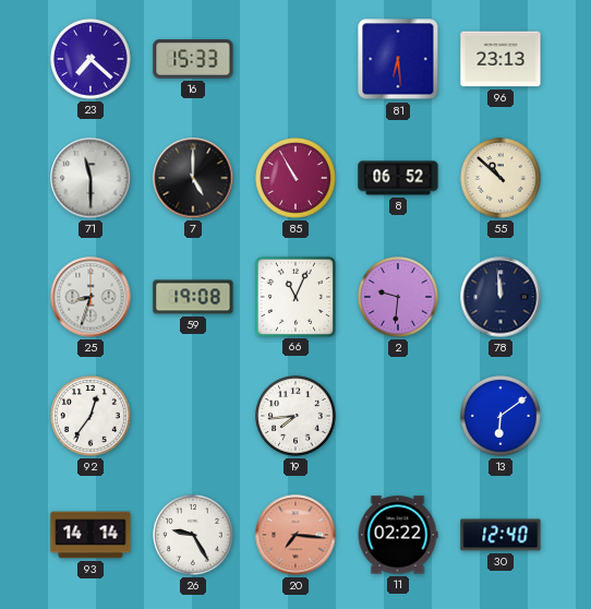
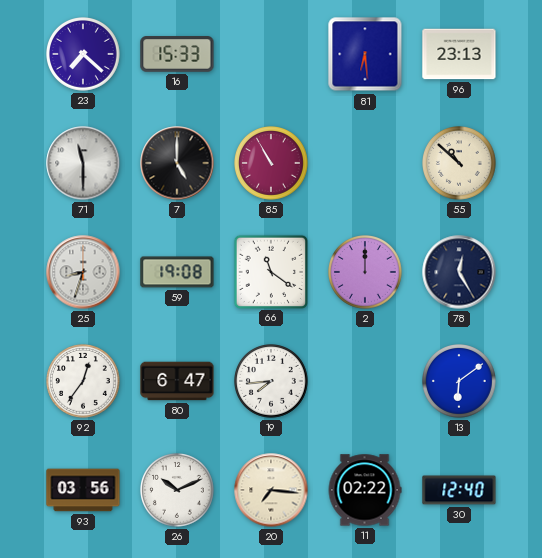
8: 06:52 -> none (398, 178)
66: 11:04 -> 11:21 (270, 271)
2: 9:31 -> 12:00 (366, 273)
78: 11:59 -> 12:25 (459, 272)
80: none -> 6:47 (177, 381)
93: 14:14 -> 03:56 (83, 490)
26: 9:25 -> 10:11 (178, 491)
20 dial: salmon -> cream (271, 490)
